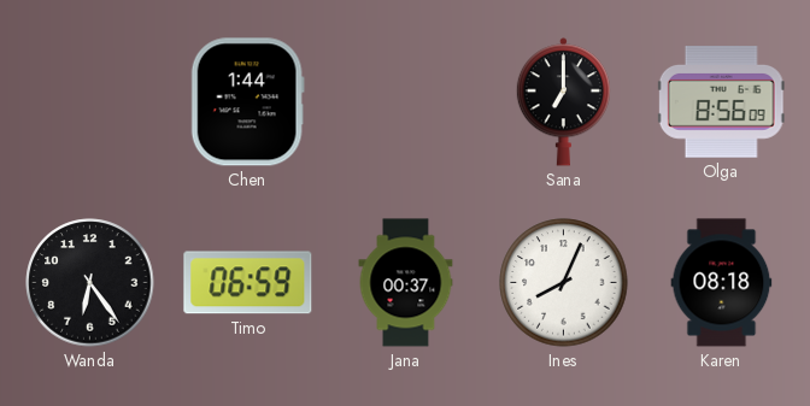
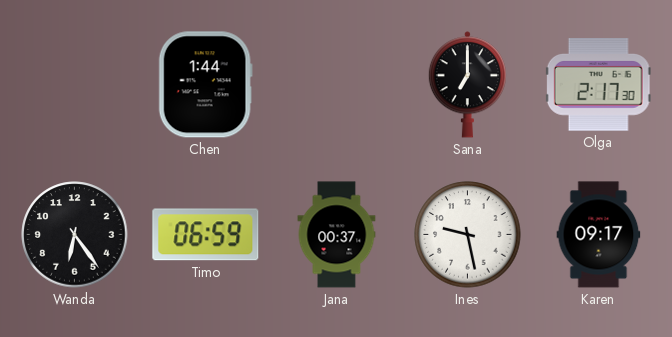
Olga: 8:56 -> 2:17 (598, 85)
Ines: 8:04 -> 9:28 (468, 235)
Karen: 08:18 -> 09:17 (599, 235)
